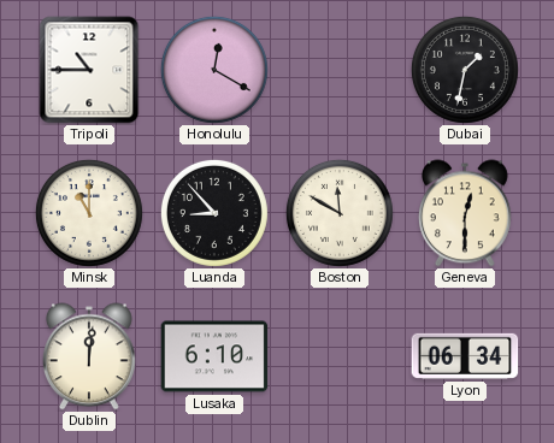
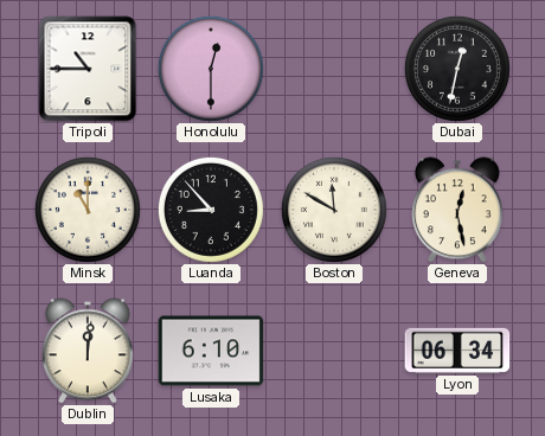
Honolulu: 12:20 -> 12:30 (211, 69)
Dubai: 1:32 -> 12:32 (457, 69)
Geneva: 12:30 -> 12:28 (457, 210)
